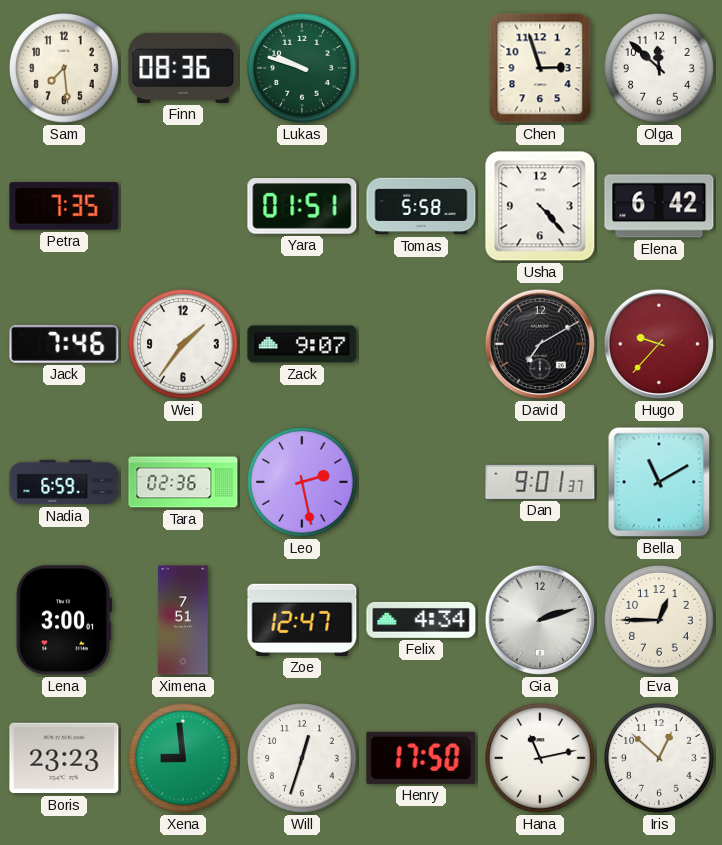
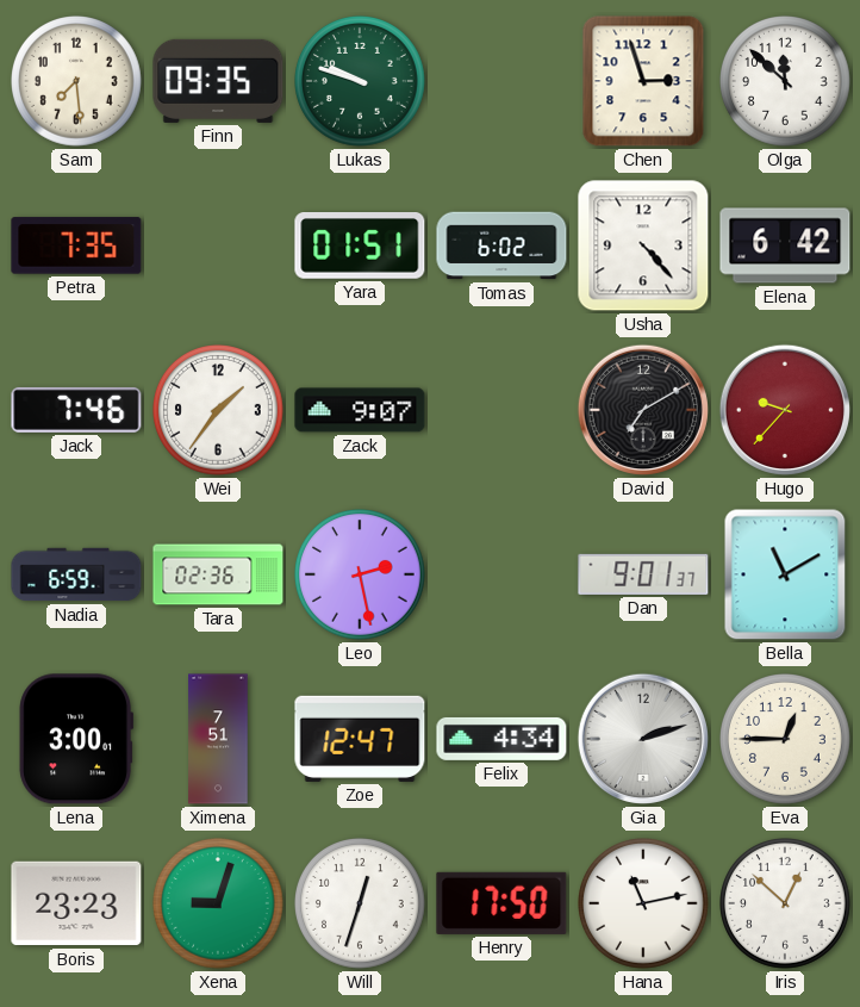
Finn: 08:36 -> 09:35 (218, 81)
Tomas: 5:58 -> 6:02 (501, 245)
Xena: 8:59 -> 9:03 (219, 905)
